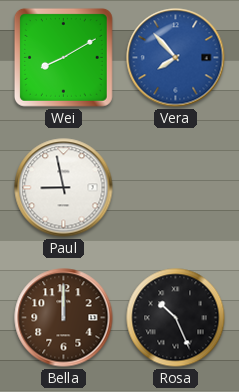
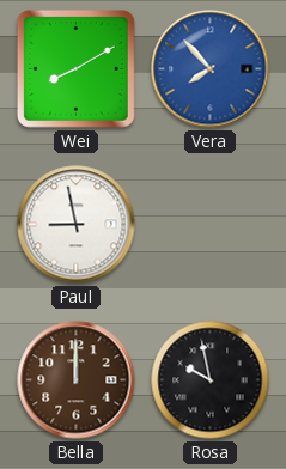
Rosa: 10:26 -> 9:58 (211, 380)
